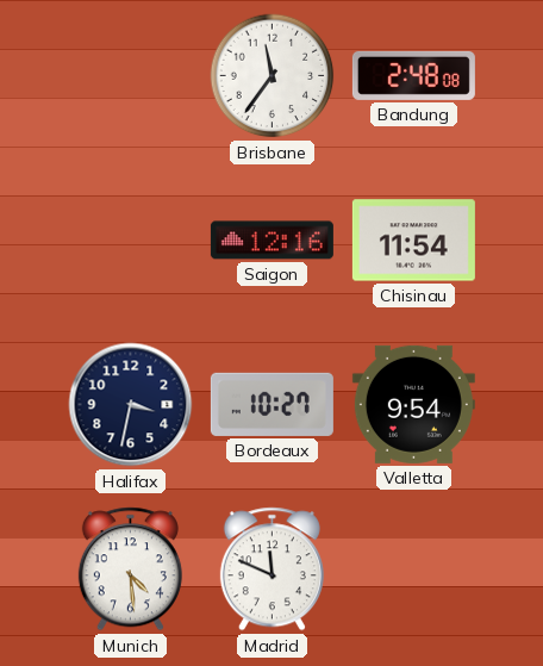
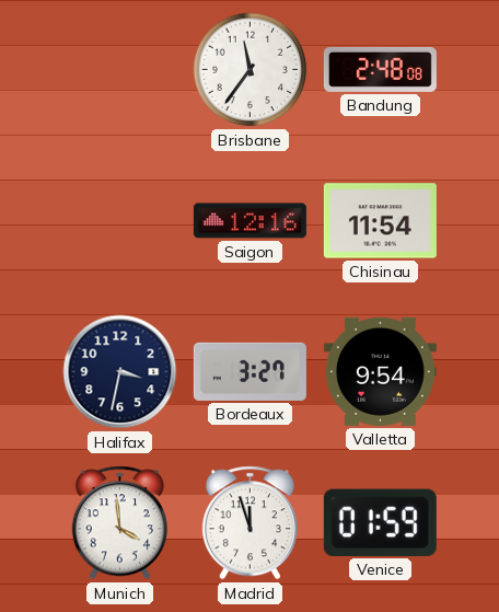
Bordeaux: 10:27 -> 3:27 (249, 371)
Munich: 4:29 -> 3:59 (119, 523)
Madrid: 11:49 -> 11:57 (249, 523)
Venice: none -> 01:59 (380, 522)
